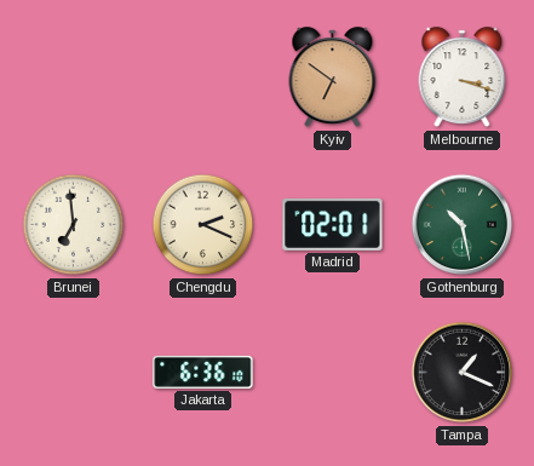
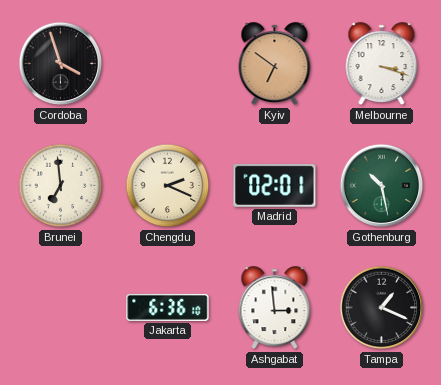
Cordoba: none -> 3:57 (61, 64)
Ashgabat: none -> 2:59 (275, 308)
